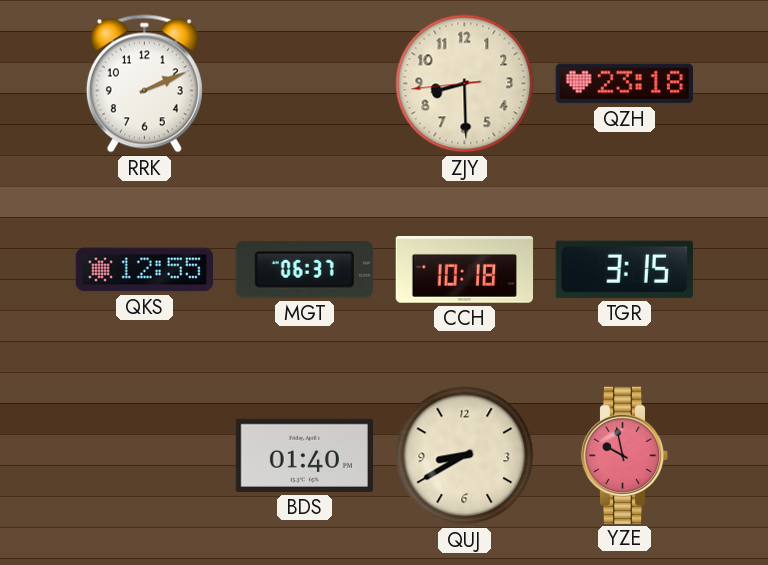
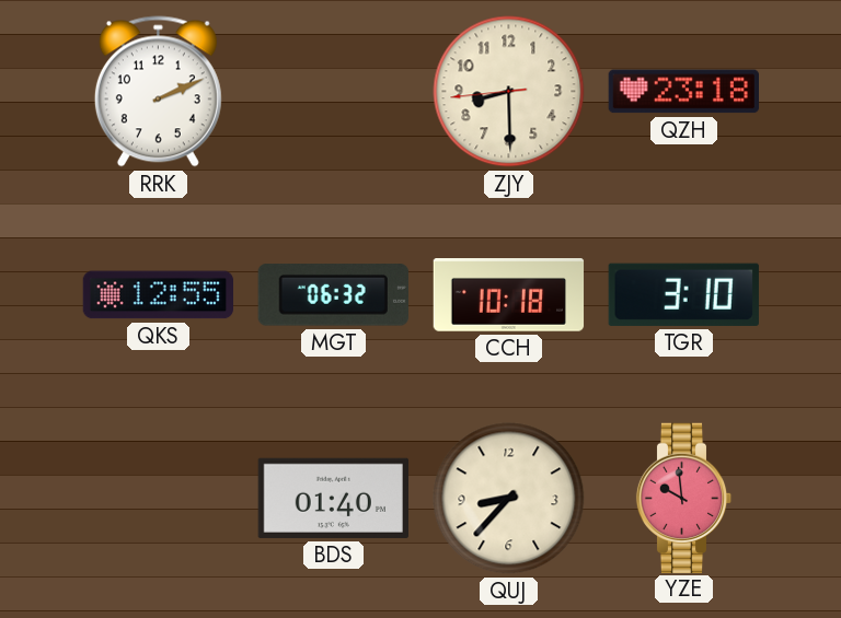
MGT: 06:37 -> 06:32 (333, 295)
TGR: 3:15 -> 3:10 (683, 294)
QUJ: 8:40 -> 8:37 (509, 499)
YZE: 9:58 -> 9:59 (684, 498)
